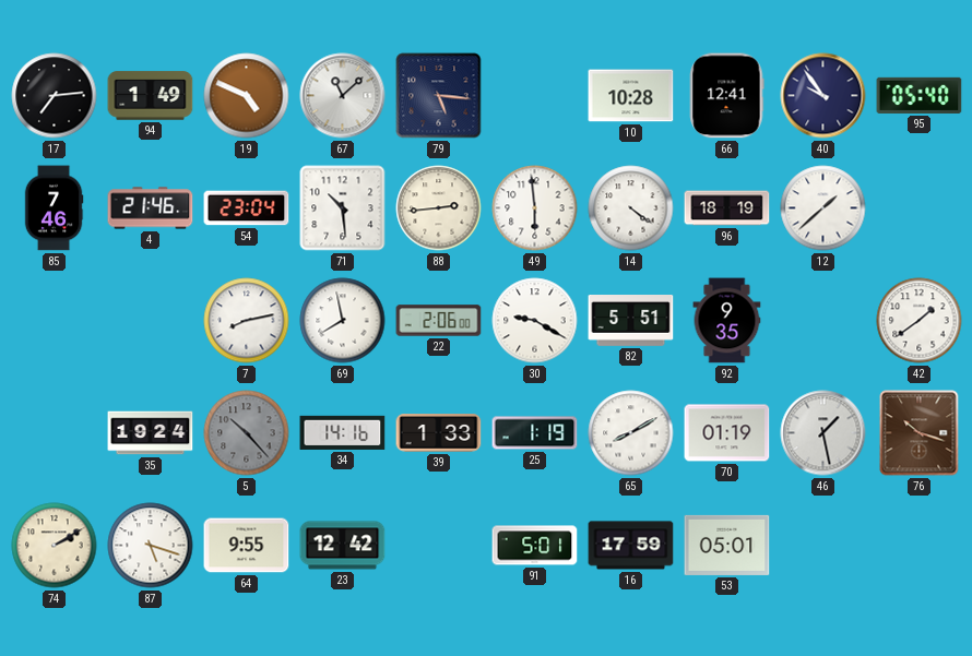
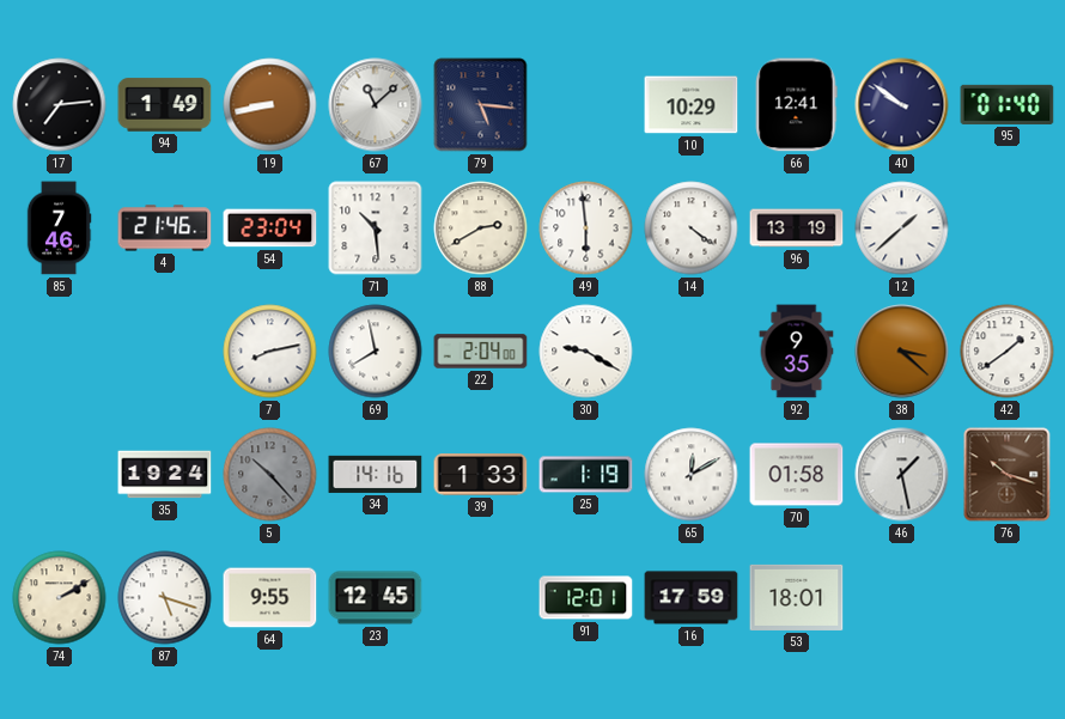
19: 4:49 -> 8:43 (270, 105)
10: 10:28 -> 10:29 (692, 105)
40: 9:54 -> 9:51 (902, 105)
95: 05:40 -> 01:40 (1008, 104)
88: 2:44 -> 2:40 (481, 229)
96: 18:19 -> 13:19 (797, 229)
22: 2:06 -> 2:04 (481, 352)
82: 5:51 -> none (631, 321)
38: none -> 3:22 (902, 352)
65: 8:10 -> 12:10 (692, 475)
70: 01:19 -> 01:58 (797, 475)
23: 12:42 -> 12:45 (376, 598)
91: 5:01 -> 12:01 (586, 598)
53: 05:01 -> 18:01 (797, 597)
